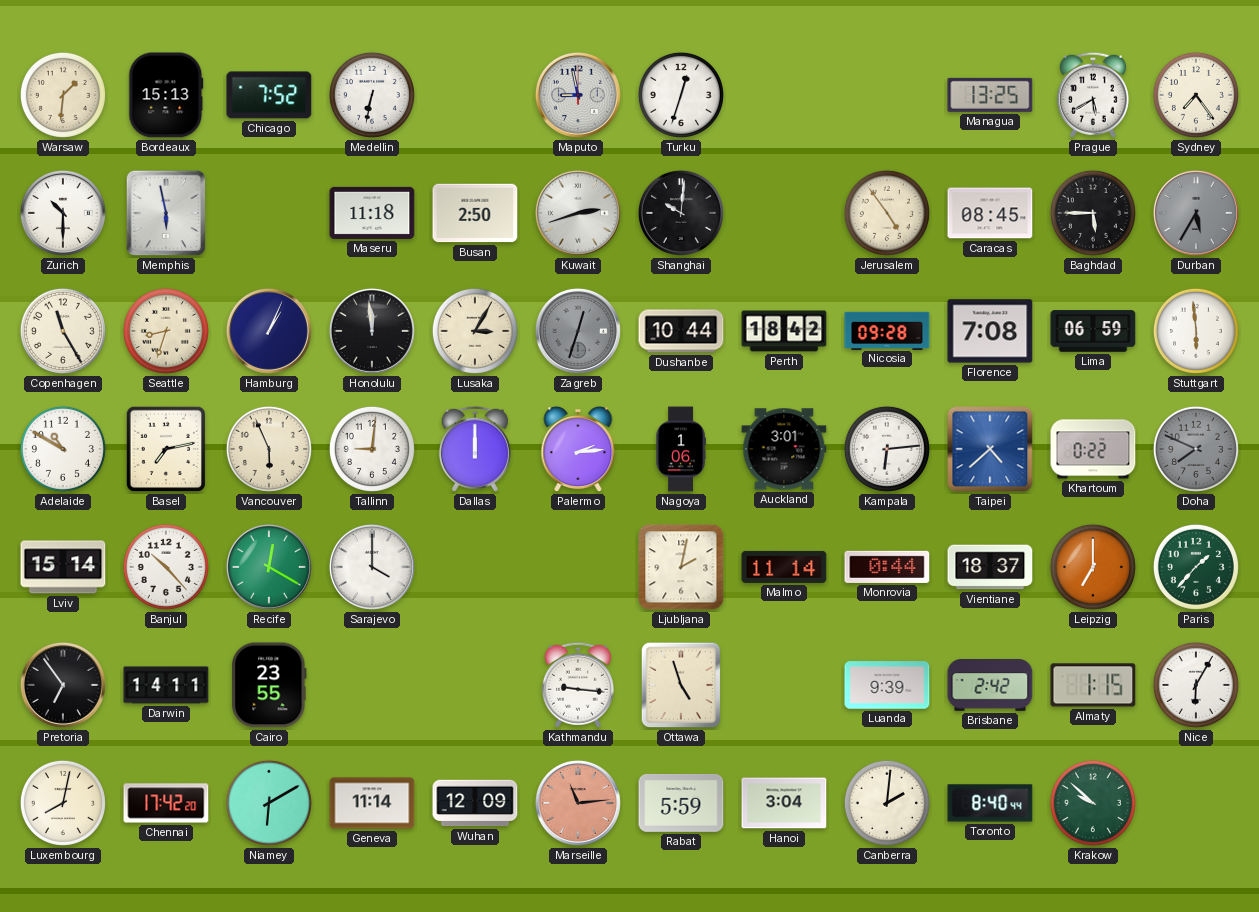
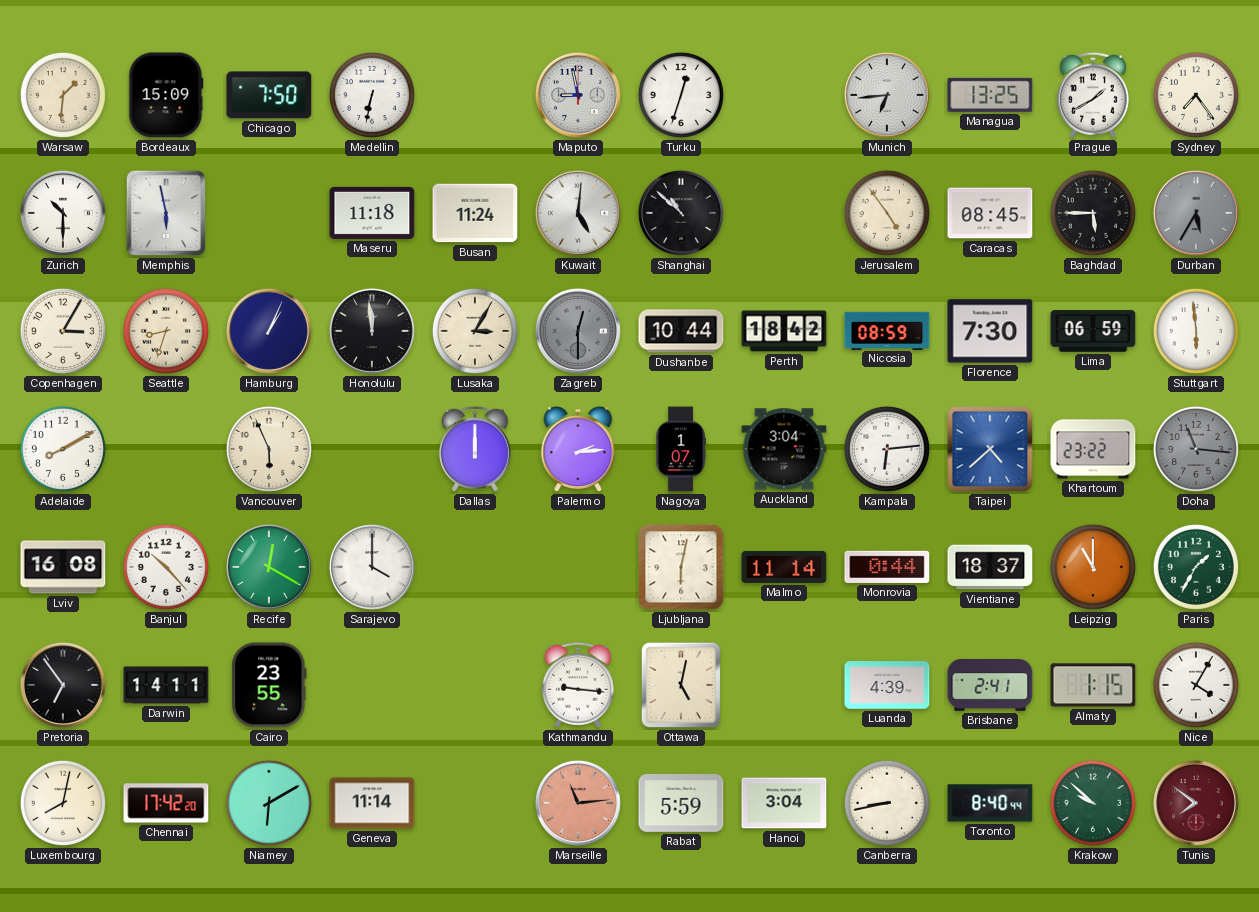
Bordeaux: 15:13 -> 15:09 (166, 95)
Chicago: 7:52 -> 7:50 (269, 95)
Munich: none -> 6:44 (887, 95)
Prague: 5:40 -> 1:40 (1093, 95)
Busan: 2:50 -> 11:24 (475, 213)
Kuwait: 2:42 -> 5:01 (578, 213)
Shanghai: 10:01 -> 10:52 (681, 213)
Copenhagen: 11:25 -> 3:05 (63, 331)
Zagreb: 12:33 -> 12:30 (578, 331)
Nicosia: 09:28 -> 08:59 (887, 330)
Florence: 7:08 -> 7:30 (990, 331)
Adelaide: 10:50 -> 8:10 (63, 449)
Basel: 7:13 -> none (166, 449)
Tallinn: 9:01 -> none (372, 449)
Nagoya: 1:06 -> 1:07 (681, 449)
Auckland: 3:01 -> 3:04 (784, 449)
Khartoum: 0:22 -> 23:22 (1093, 449)
Doha: 7:49 -> 11:16 (1196, 449)
Lviv: 15:14 -> 16:08 (63, 567)
Ljubljana: 2:02 -> 6:02 (681, 567)
Leipzig: 7:00 -> 11:00 (1093, 567)
Paris: 1:37 -> 1:35 (1196, 567)
Ottawa: 4:57 -> 5:02 (681, 685)
Luanda: 9:39 -> 4:39 (887, 685)
Brisbane: 2:42 -> 2:41 (990, 686)
Nice: 6:05 -> 4:05 (1196, 685)
Wuhan: 12:09 -> none (475, 803)
Canberra: 2:01 -> 8:43 (887, 803)
Tunis: none -> 7:51 (1196, 803)
